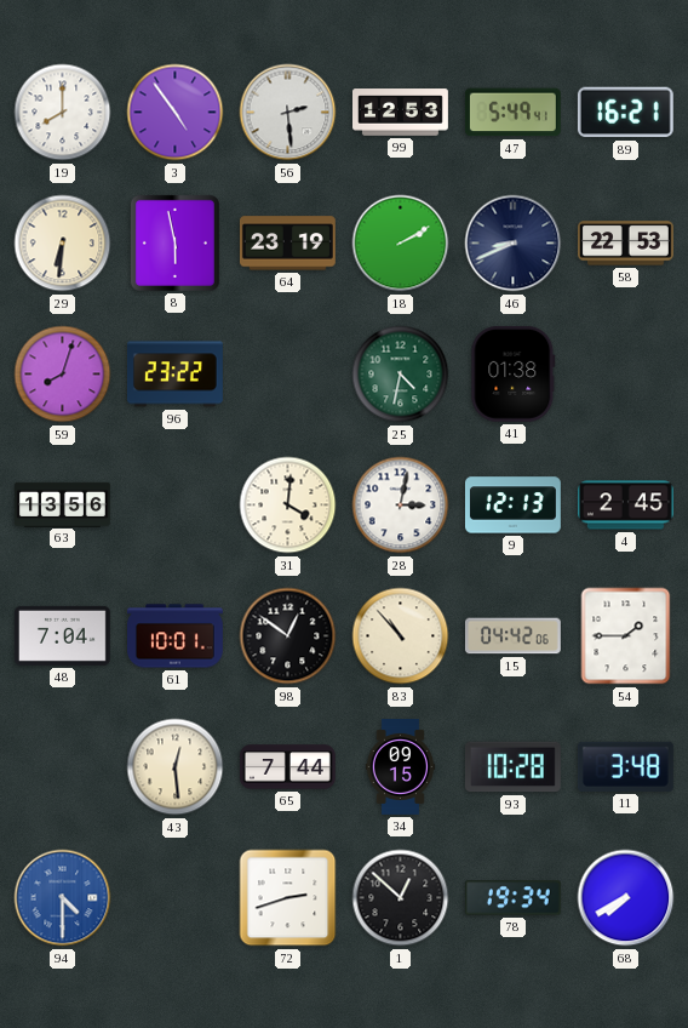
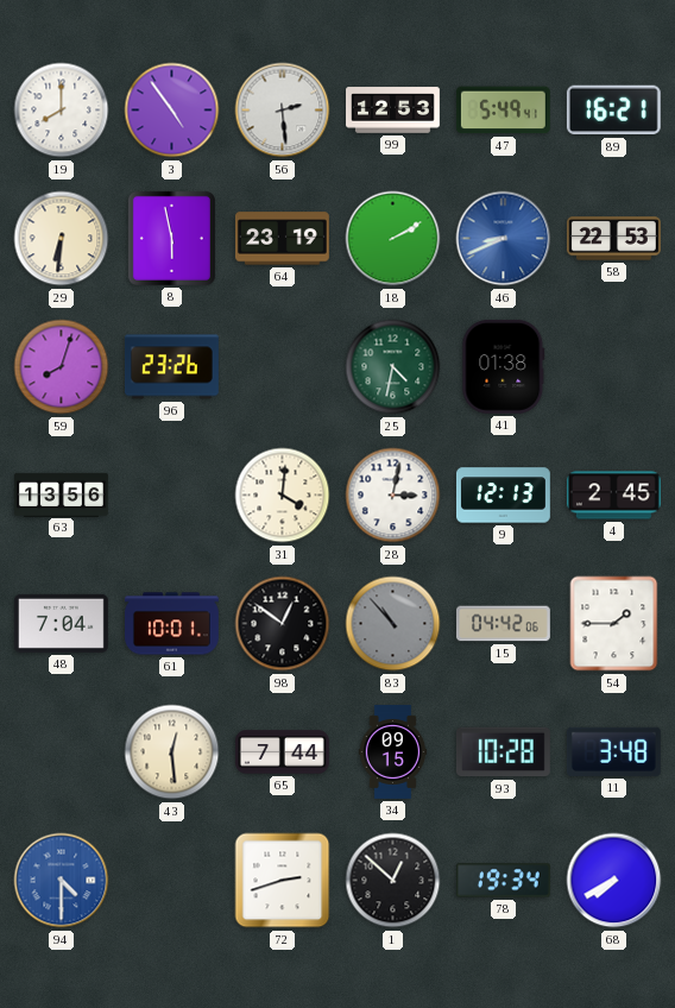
46 dial: navy -> blue (504, 239)
96: 23:22 -> 23:26 (171, 367)
83 dial: cream -> grey (393, 624)
